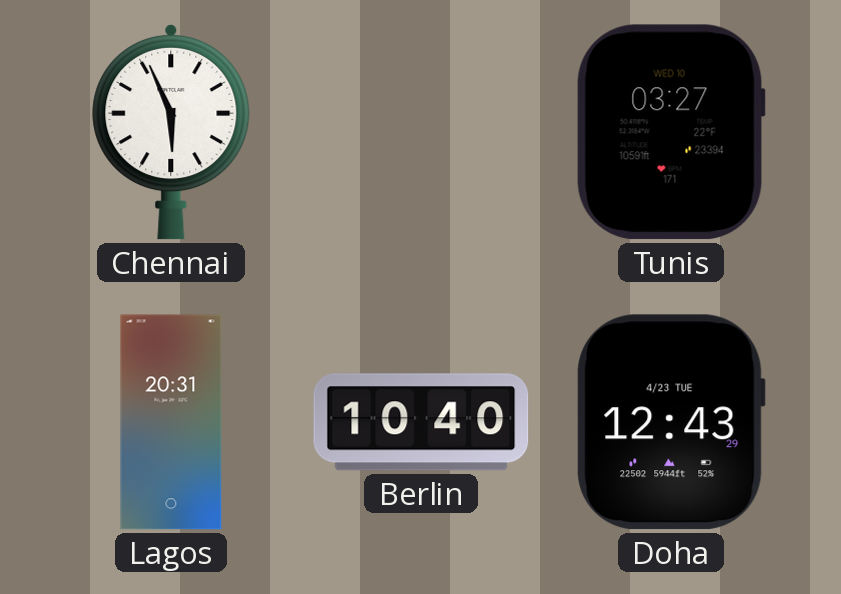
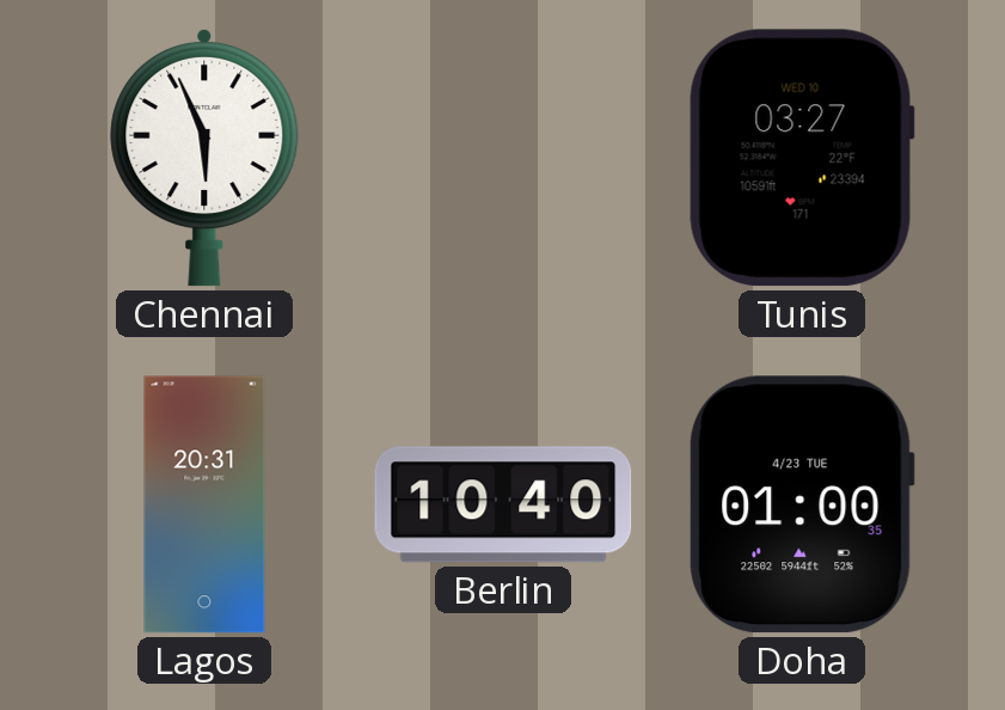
Doha: 12:43 -> 01:00 (802, 504)
